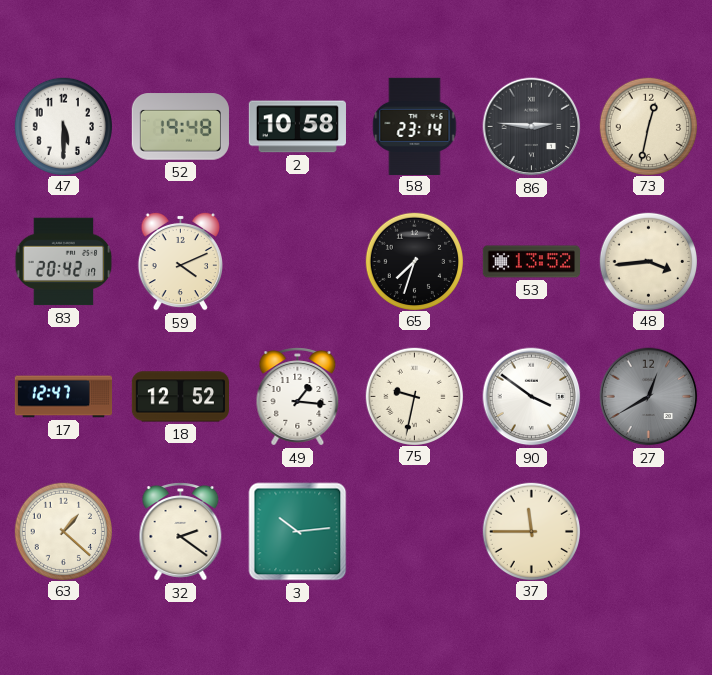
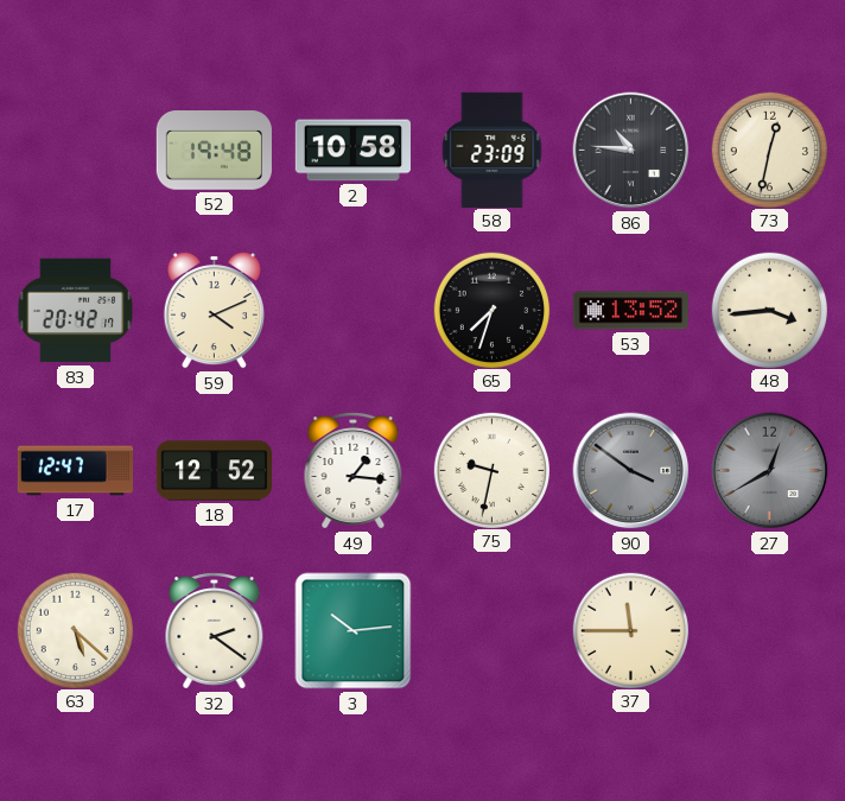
47: 5:30 -> none (63, 126)
58: 23:14 -> 23:09 (493, 150)
86: 2:46 -> 10:46 (631, 151)
90 dial: white -> grey (631, 471)
63: 1:22 -> 5:22 (75, 630)
